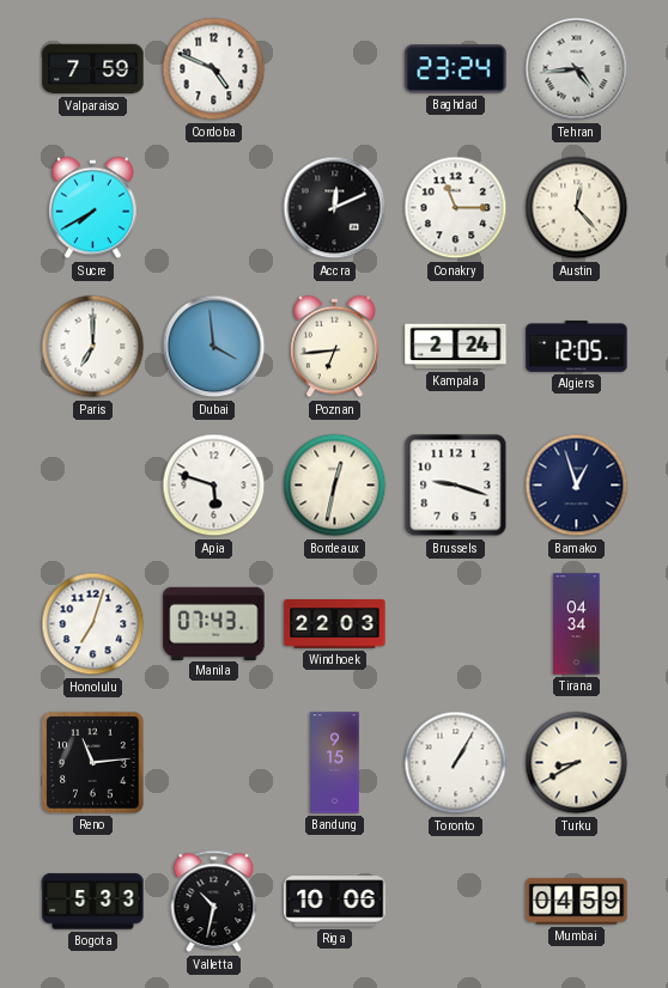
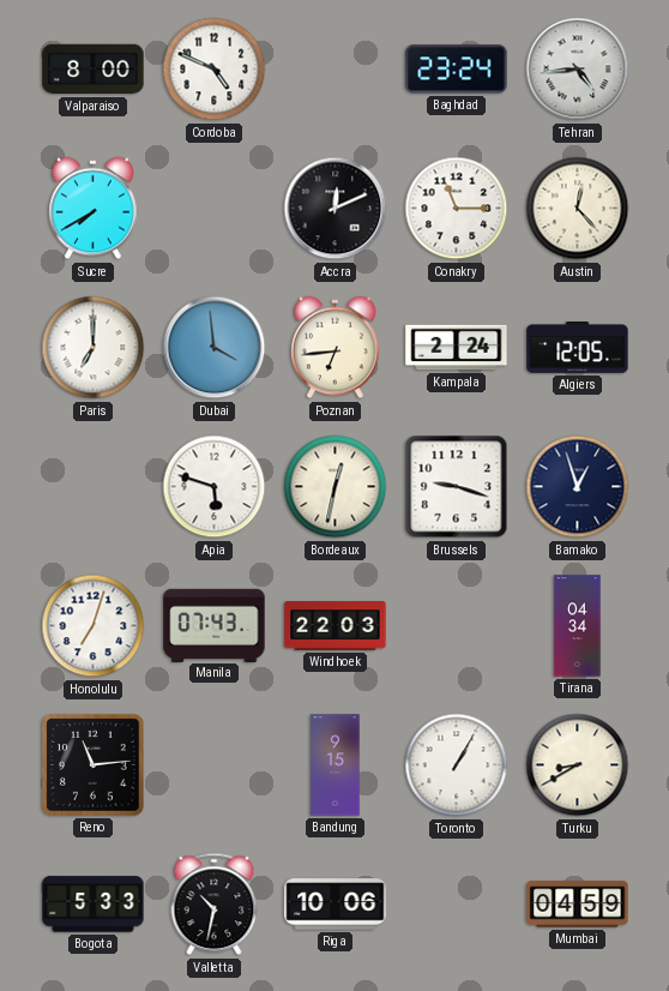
Valparaiso: 7:59 -> 8:00 (94, 70)
